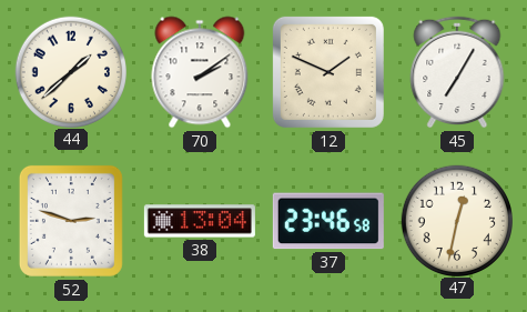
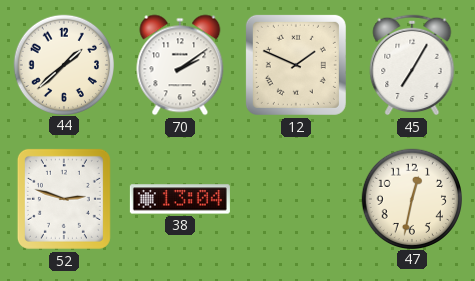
37: 23:46 -> none (328, 221)
